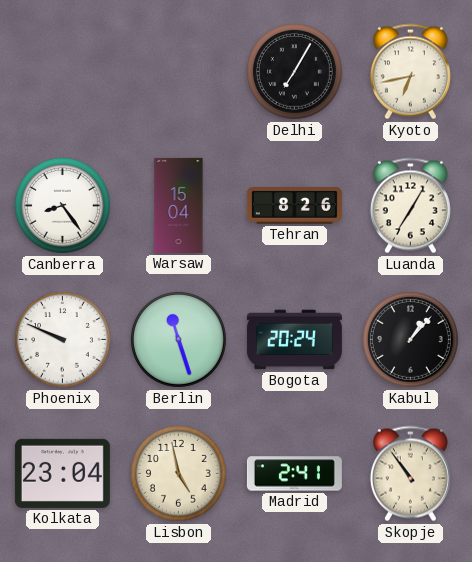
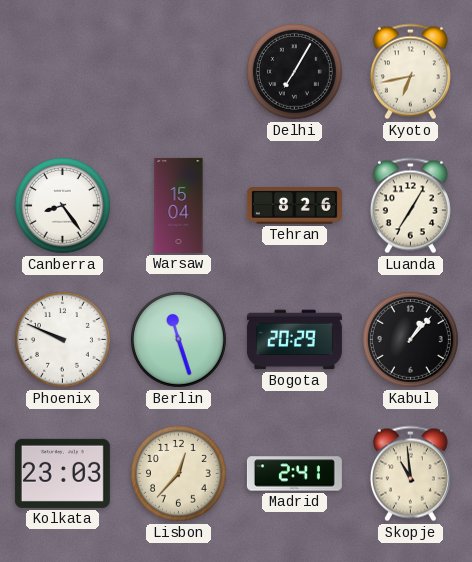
Bogota: 20:24 -> 20:29 (294, 340)
Kolkata: 23:04 -> 23:03 (62, 473)
Lisbon: 4:58 -> 12:37 (178, 473)
Skopje: 10:54 -> 10:59 (410, 474)
